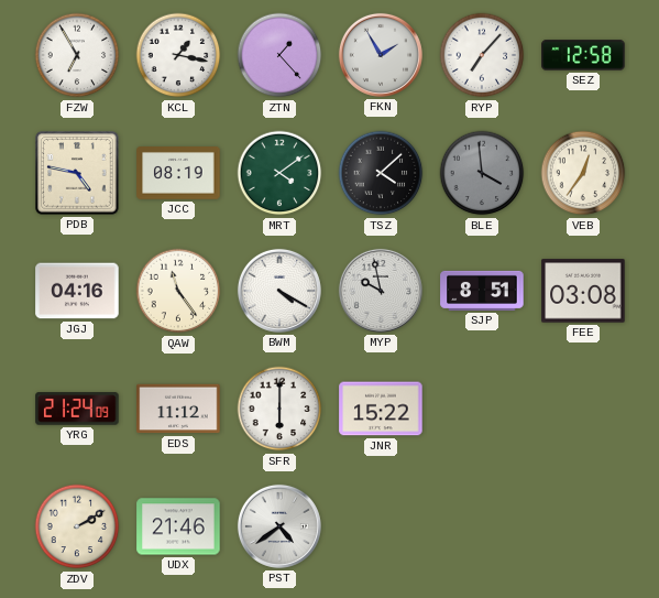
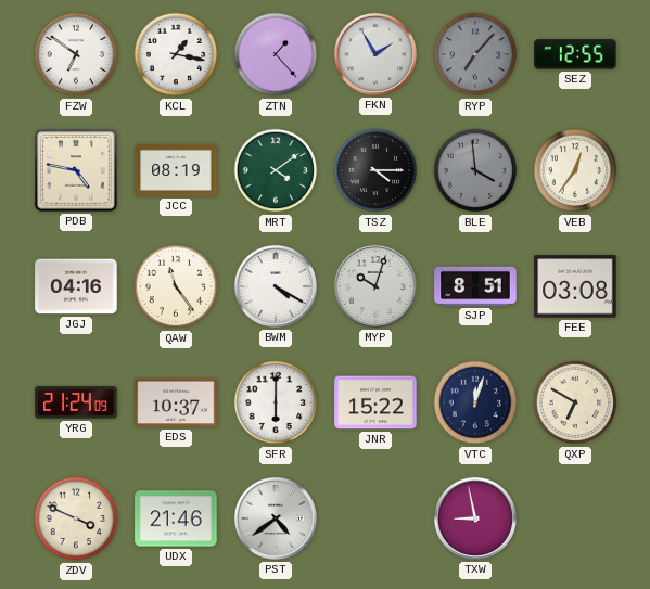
FZW: 6:55 -> 6:51 (76, 54)
RYP dial: white -> grey (475, 54)
SEZ: 12:58 -> 12:55 (575, 54)
TSZ: 4:08 -> 4:15 (375, 170)
MYP: 9:58 -> 10:03 (375, 286)
EDS: 11:12 -> 10:37 (176, 402)
VTC: none -> 12:03 (475, 402)
QXP: none -> 6:50 (575, 402)
ZDV: 2:10 -> 3:49 (76, 518)
TXW: none -> 8:58 (475, 518)
